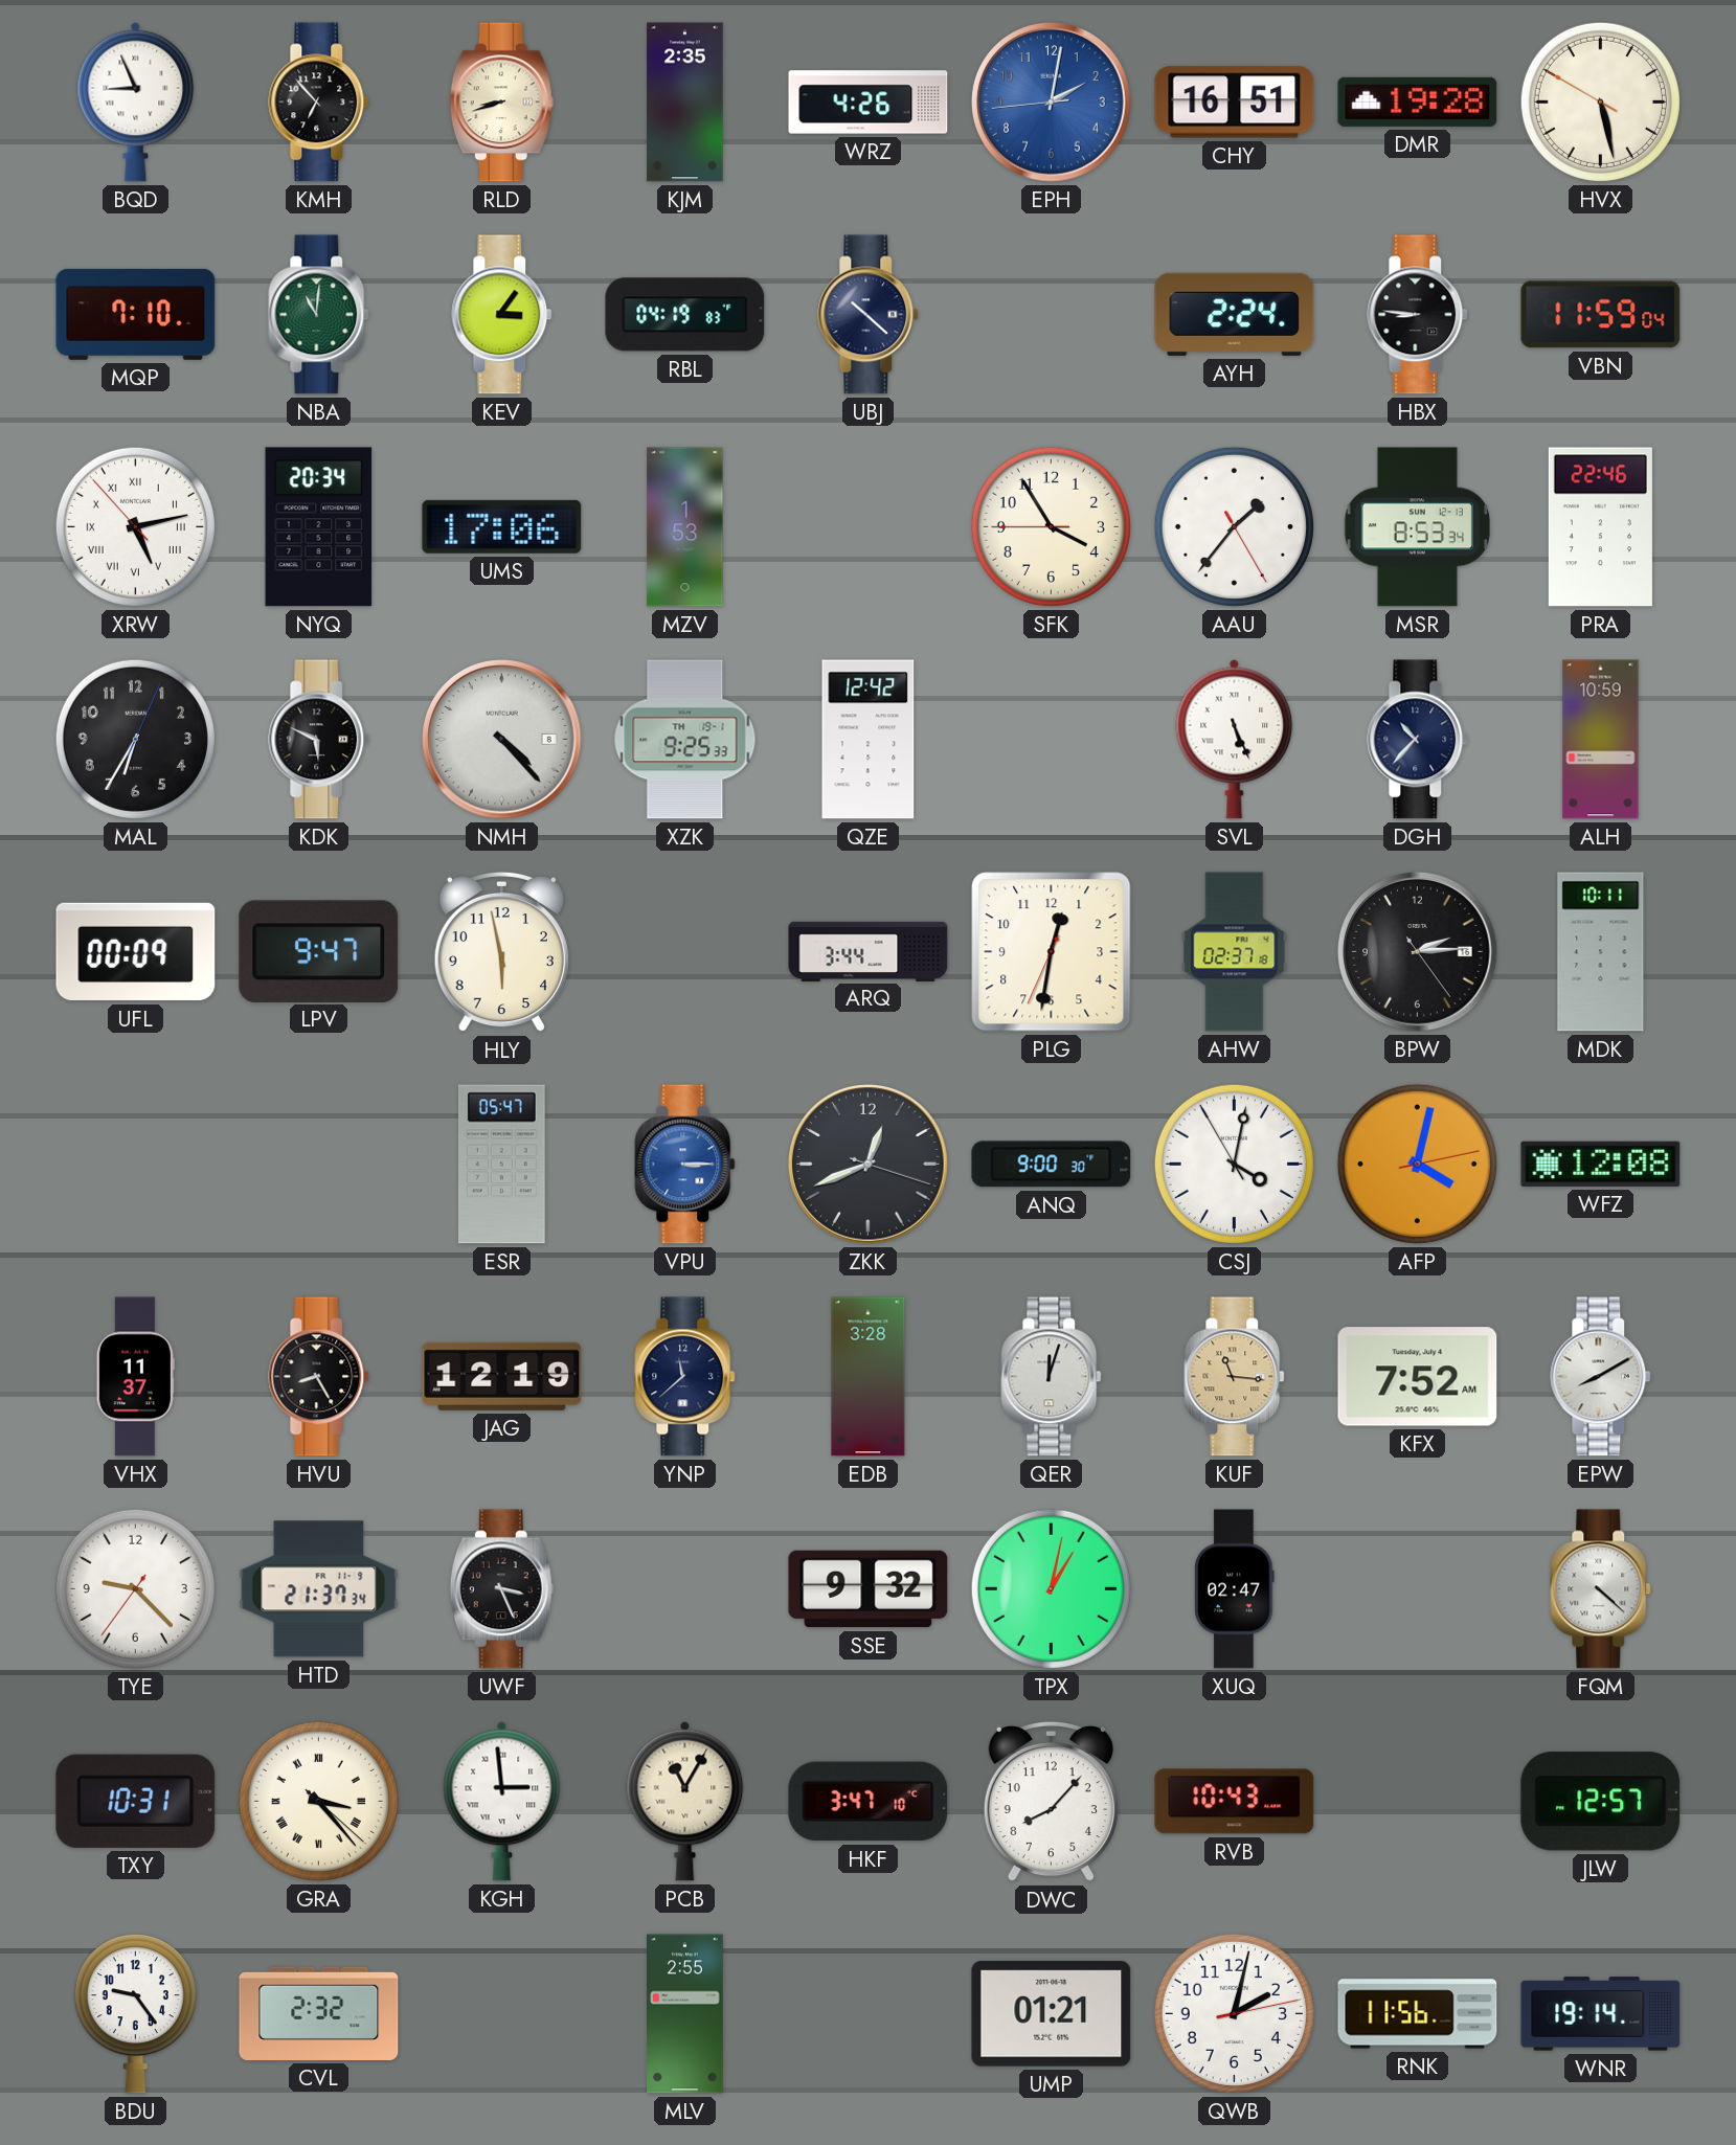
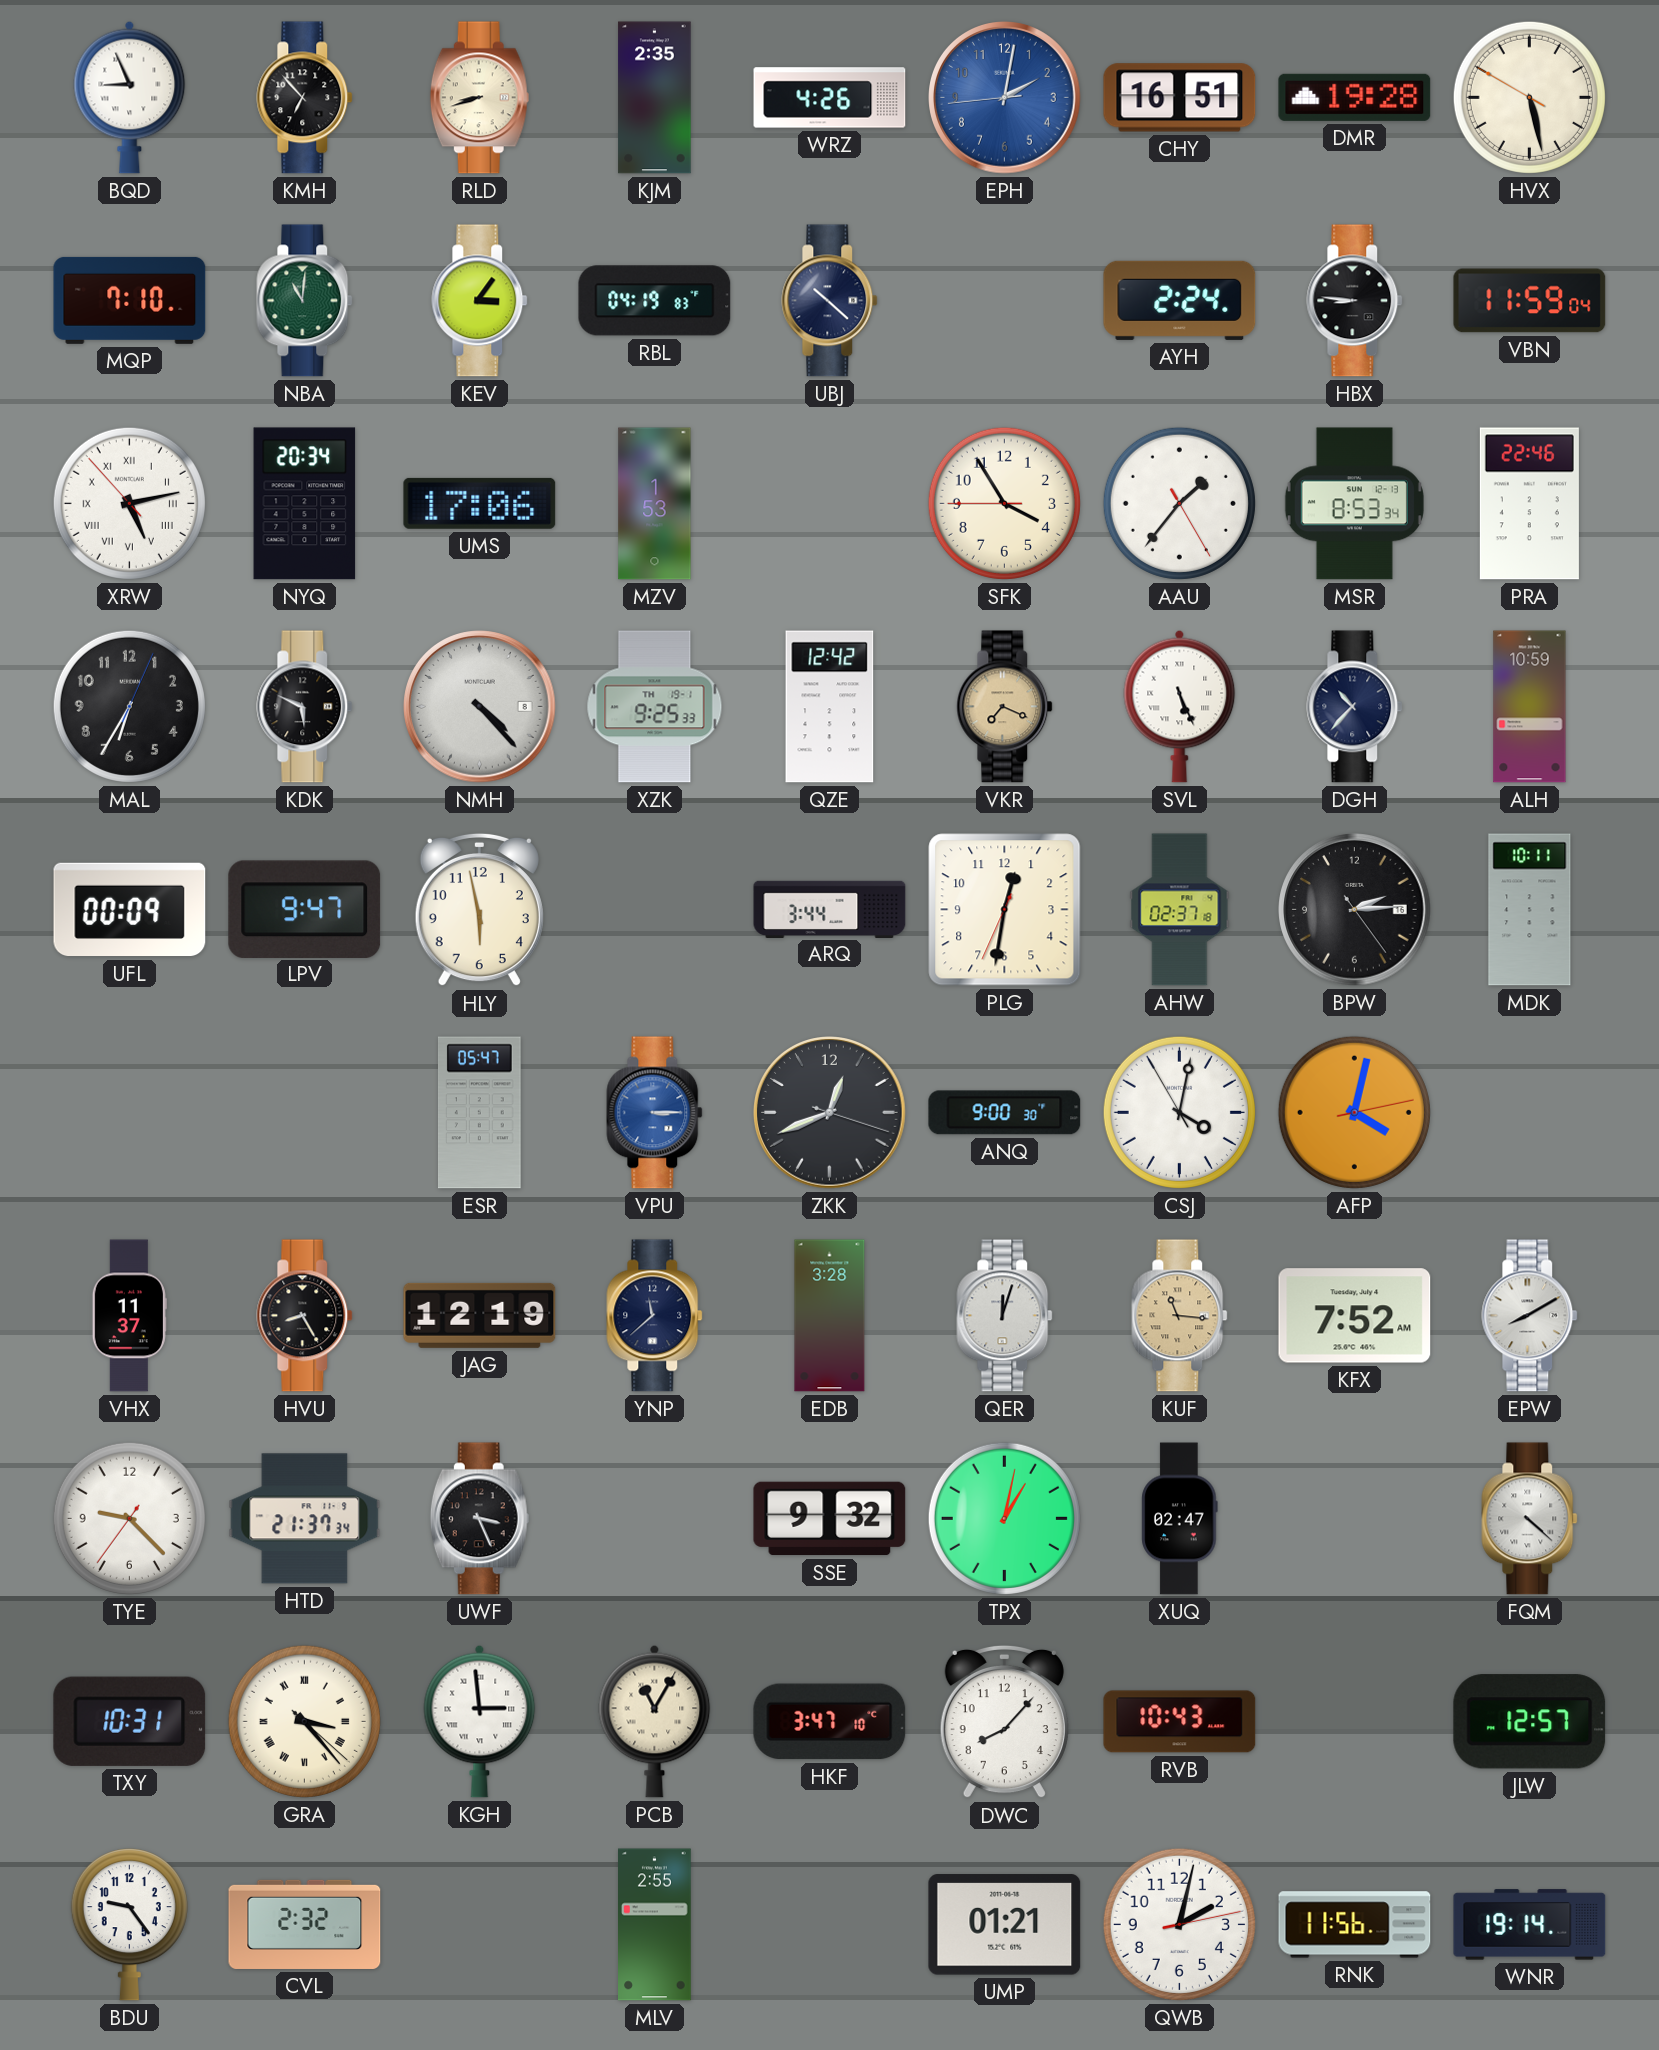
VKR: none -> 7:19 (1005, 707)
WFZ: 12:08 -> none (1601, 1164)
